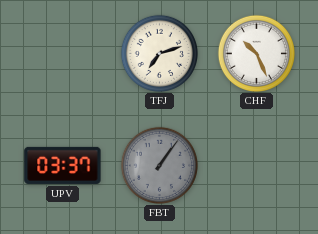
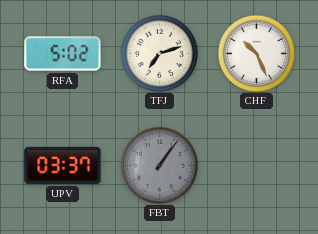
RFA: none -> 5:02 (63, 54)
